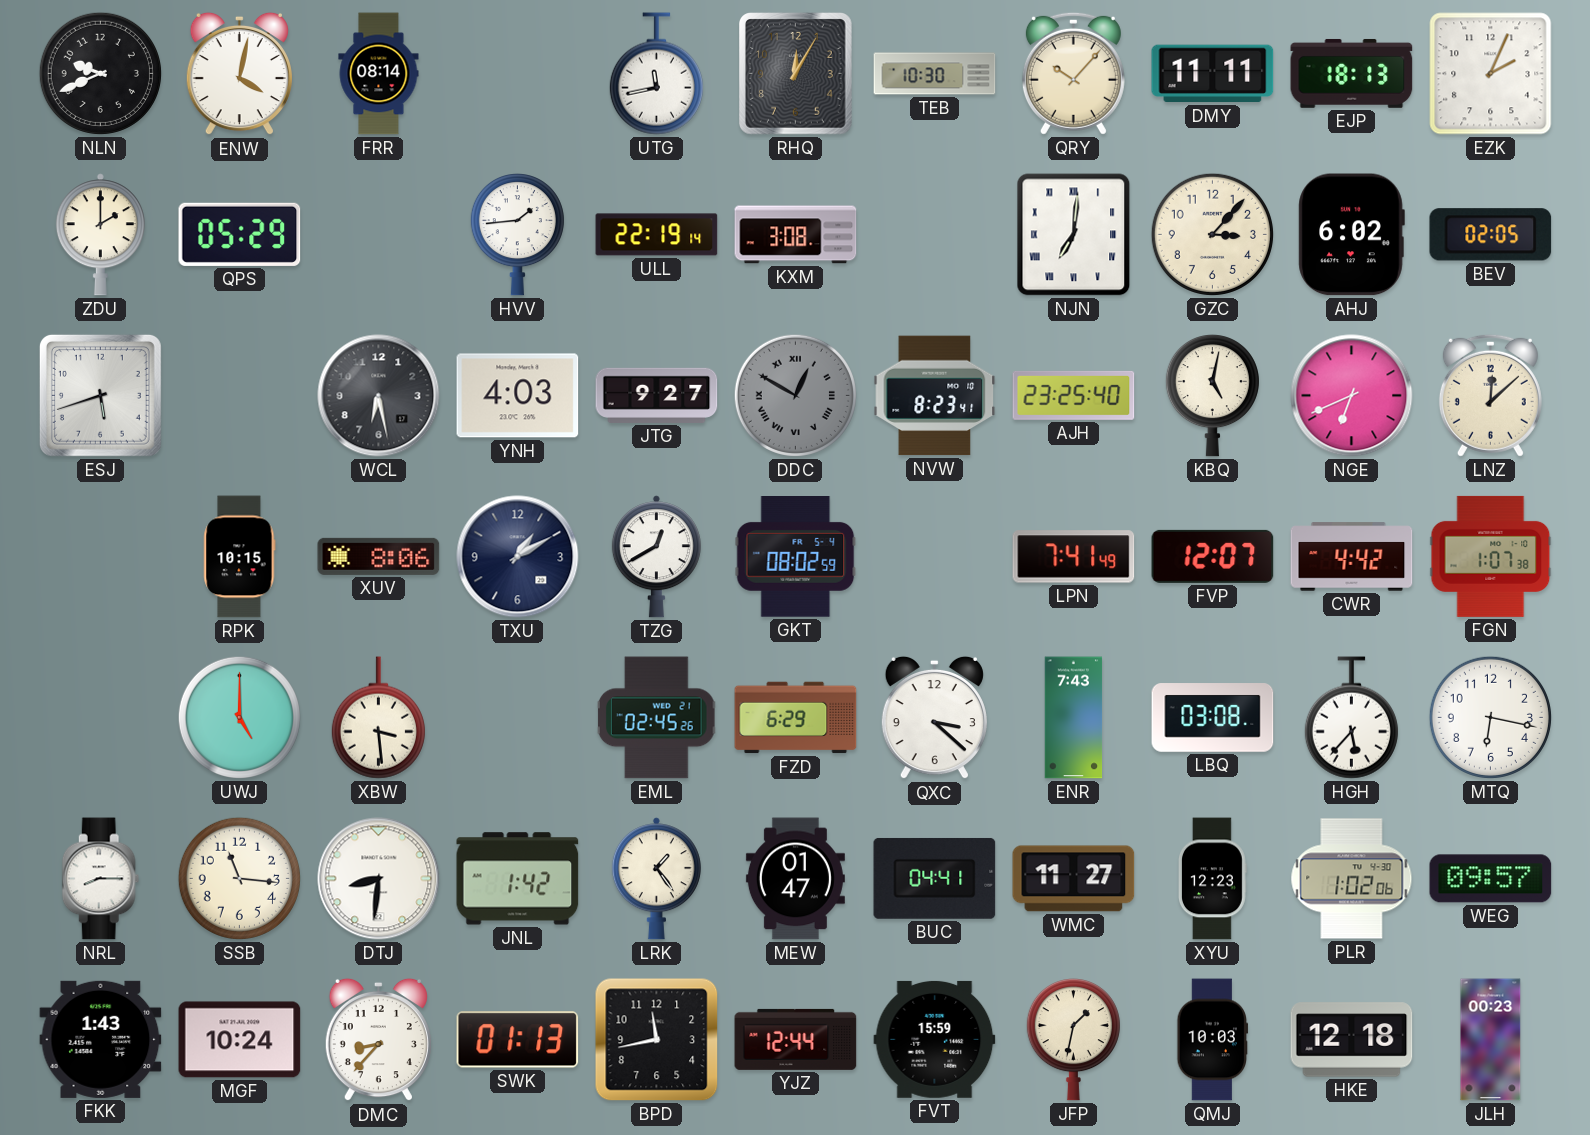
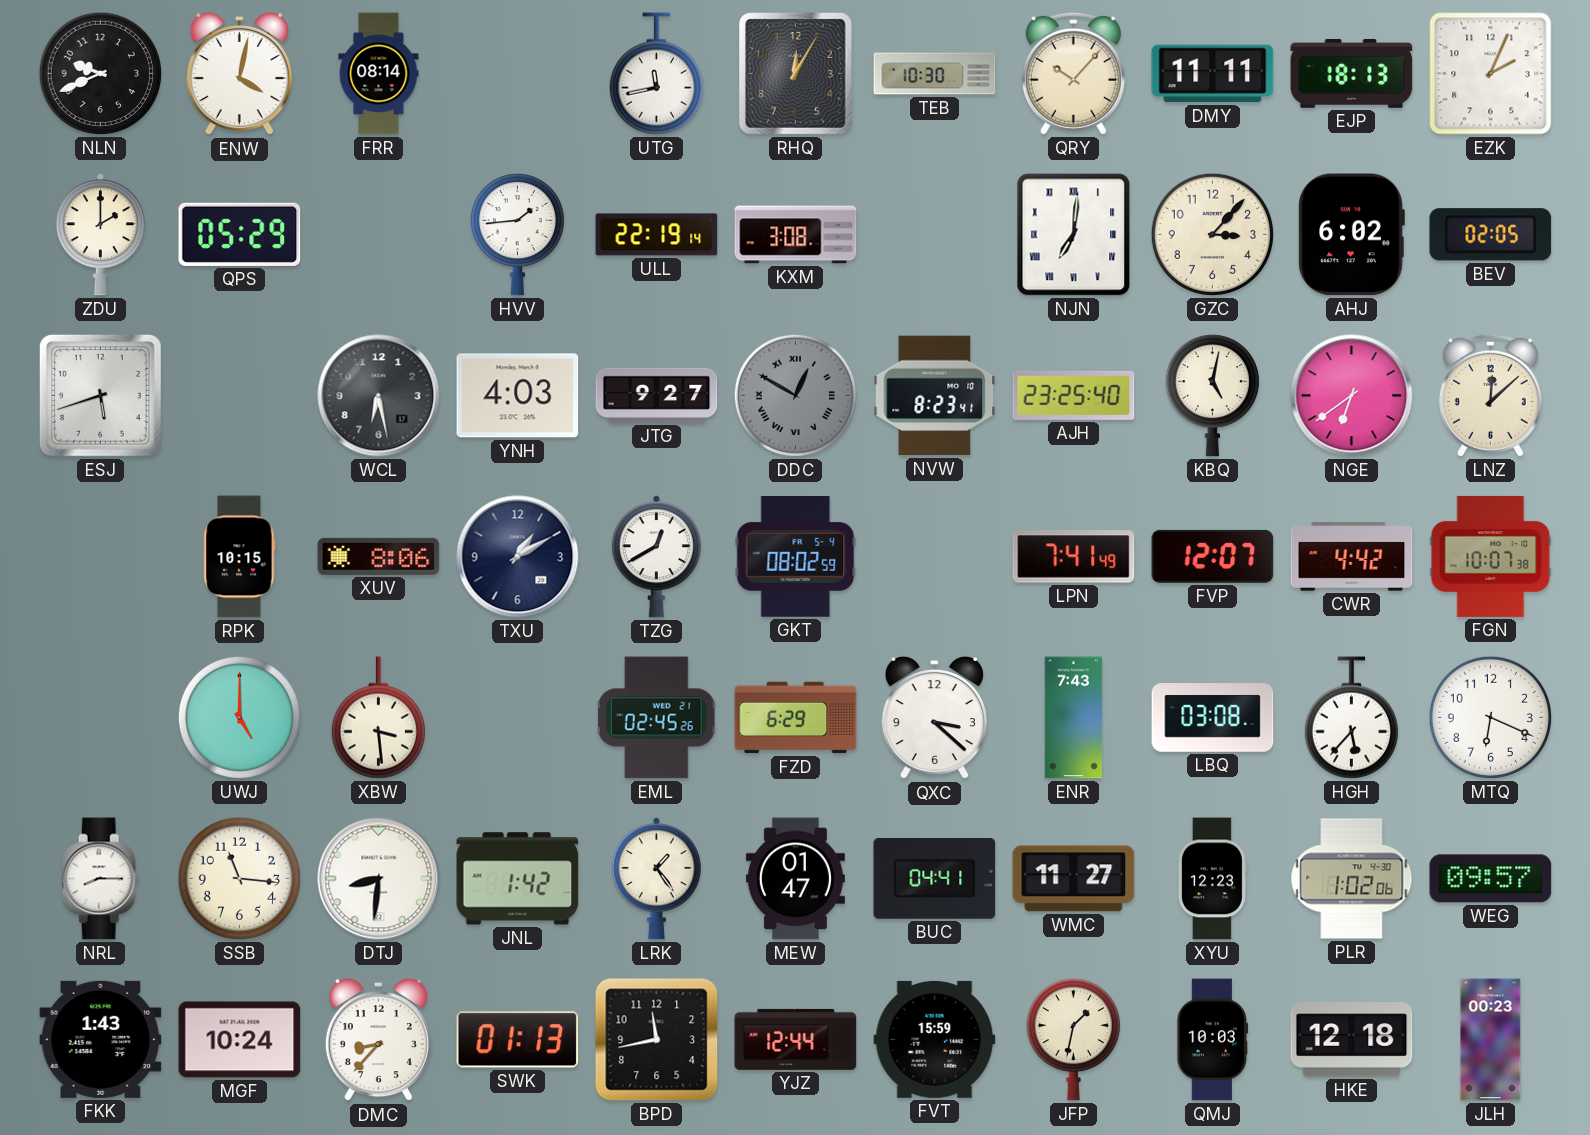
NGE: 6:41 -> 6:39 (1352, 396)
FGN: 1:07 -> 10:07 (1491, 556)
MTQ: 6:17 -> 6:19 (1490, 717)
